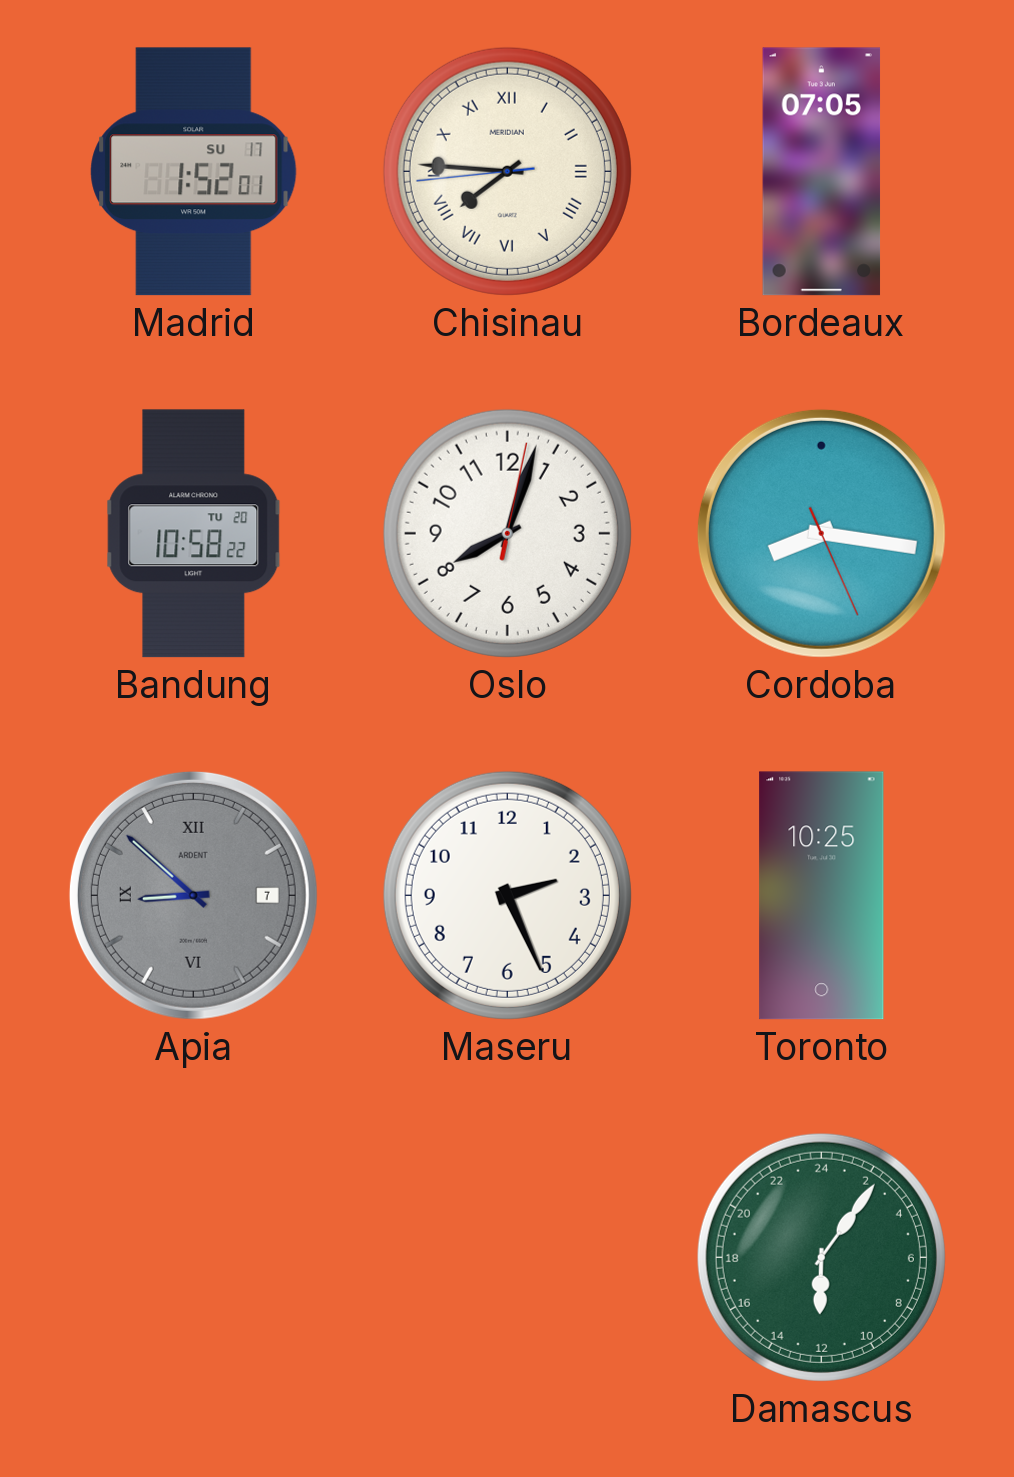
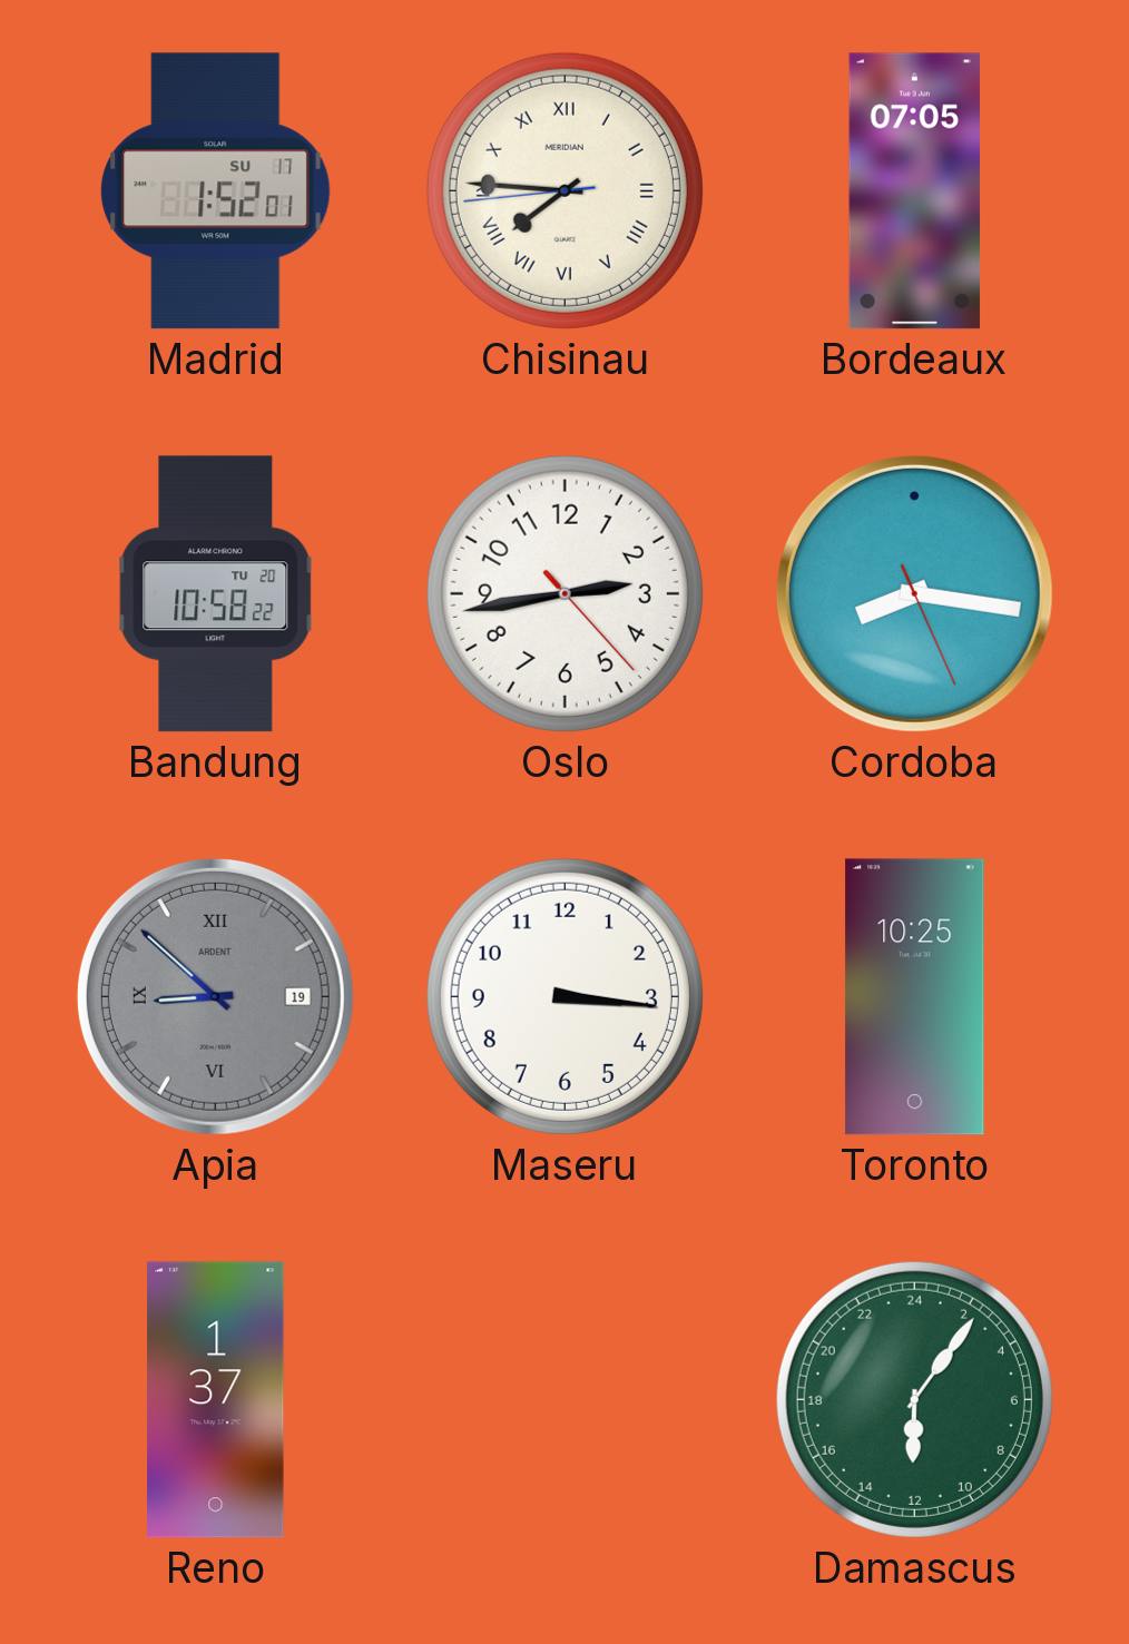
Oslo: 8:03 -> 2:43 (564, 593)
Apia date: 7 -> 19 (215, 996)
Maseru: 2:26 -> 3:16 (564, 996)
Reno: none -> 1:37 (216, 1400)
